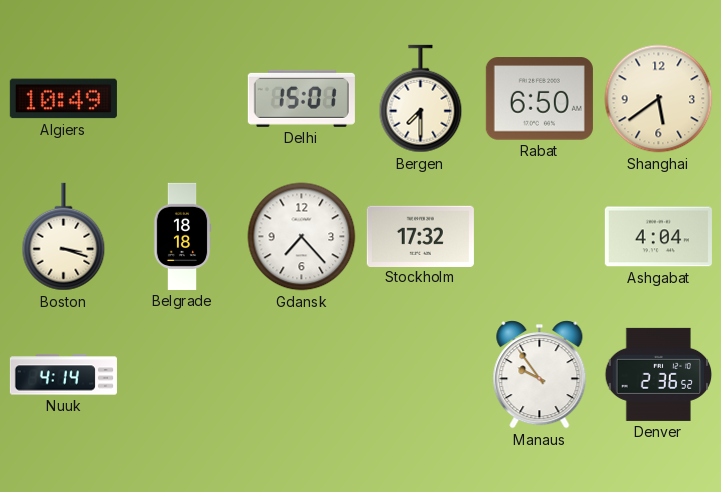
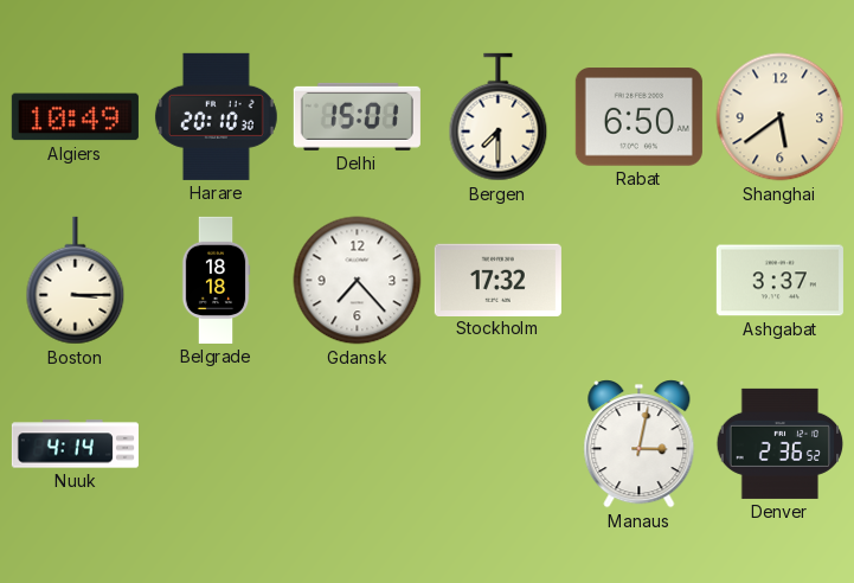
Harare: none -> 20:10 (216, 116)
Boston: 3:18 -> 3:15 (76, 281)
Ashgabat: 4:04 -> 3:37 (779, 281)
Manaus: 9:54 -> 3:02 (640, 444)
